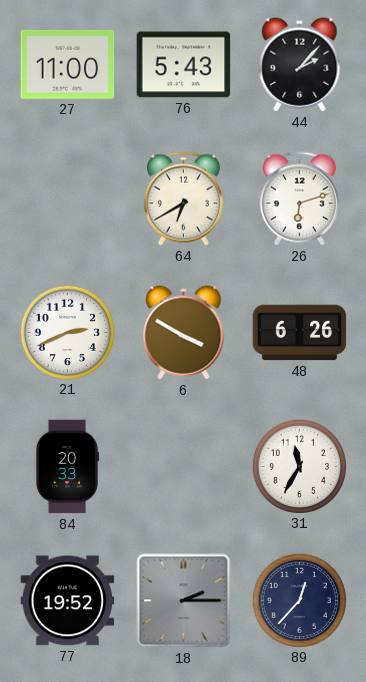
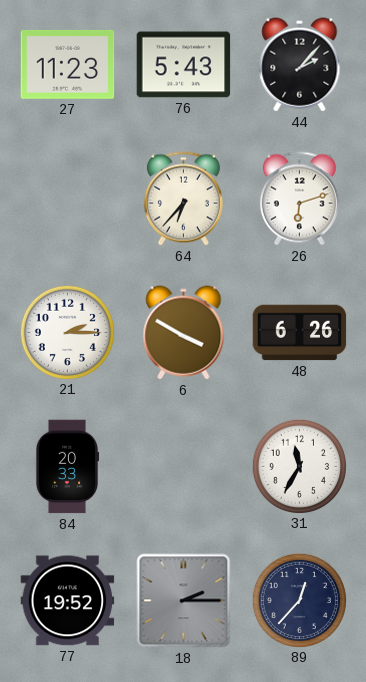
27: 11:00 -> 11:23 (68, 64)
64: 6:40 -> 6:37 (183, 199)
21: 2:41 -> 2:15 (67, 332)
